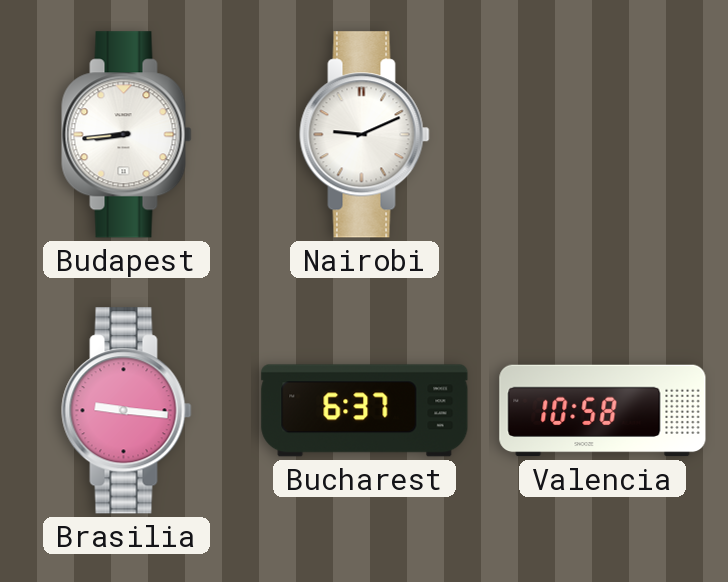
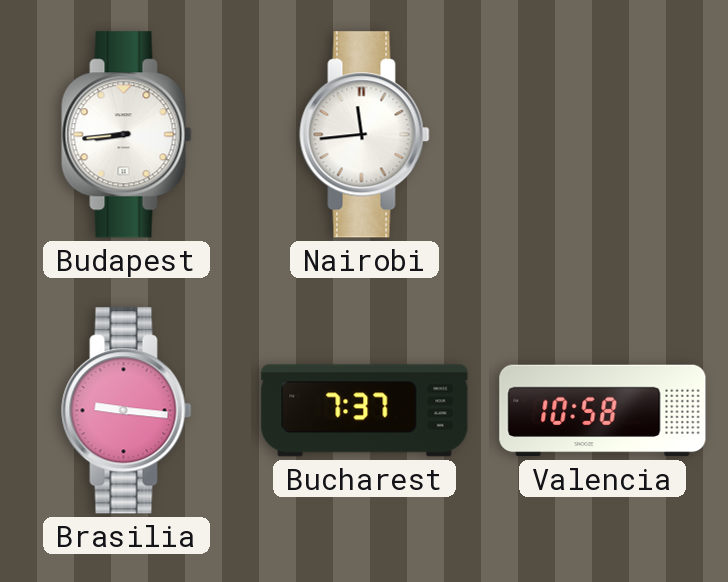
Nairobi: 9:11 -> 11:44 (365, 135)
Bucharest: 6:37 -> 7:37 (365, 411)
